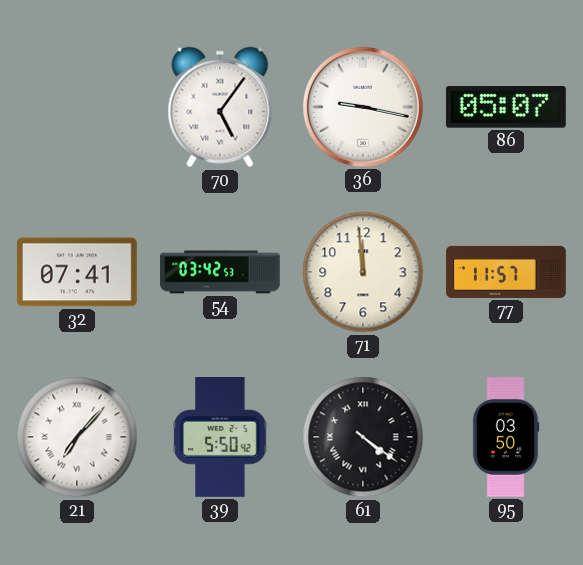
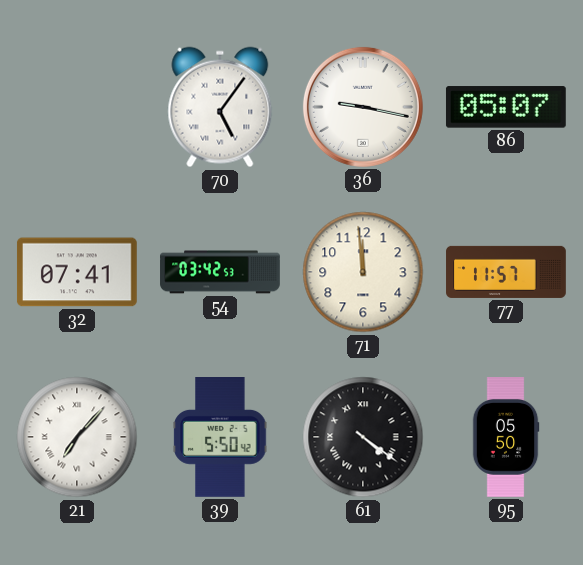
95: 03:50 -> 05:50 (506, 437)
